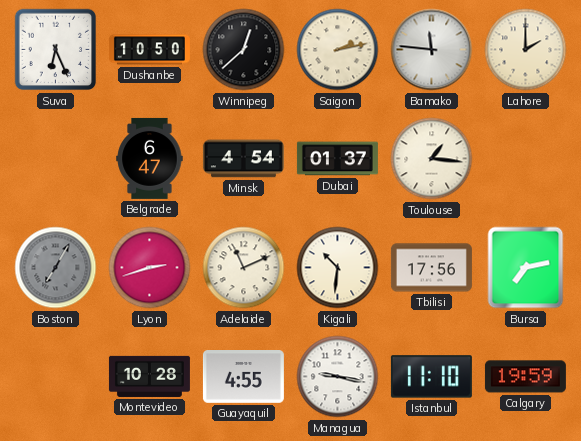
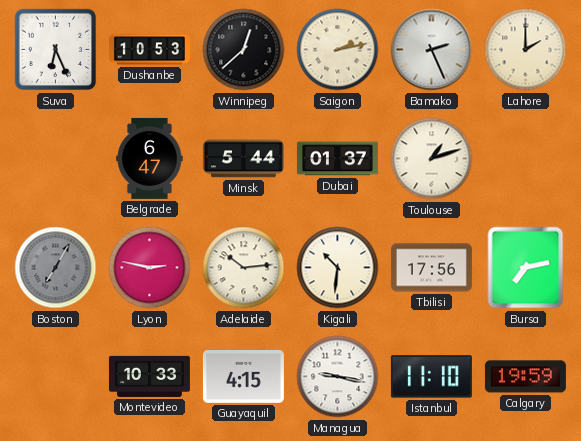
Dushanbe: 10:50 -> 10:53 (149, 50)
Bamako: 11:46 -> 2:26 (432, 50)
Minsk: 4:54 -> 5:44 (243, 159)
Toulouse: 1:16 -> 1:12 (432, 159)
Lyon: 2:42 -> 2:47 (150, 268)
Adelaide: 11:11 -> 10:14 (244, 268)
Montevideo: 10:28 -> 10:33 (149, 376)
Guayaquil: 4:55 -> 4:15 (243, 377)
